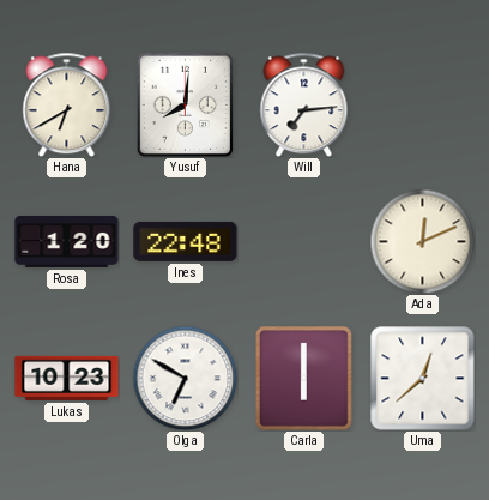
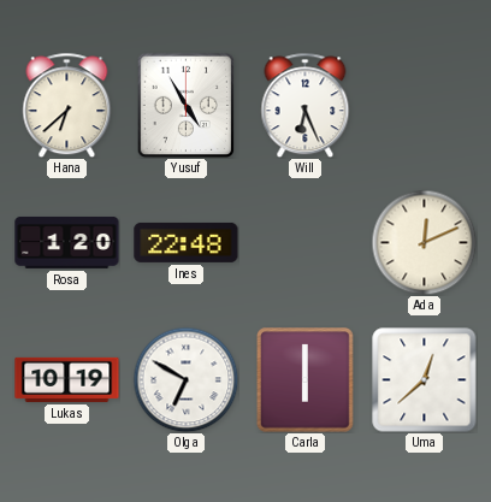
Hana: 6:40 -> 6:38 (67, 105)
Yusuf: 8:01 -> 4:55 (185, 105)
Will: 7:14 -> 6:26 (306, 105)
Lukas: 10:23 -> 10:19 (67, 379)
